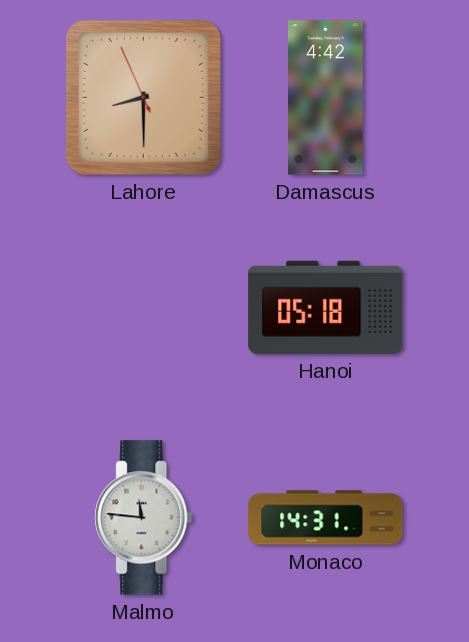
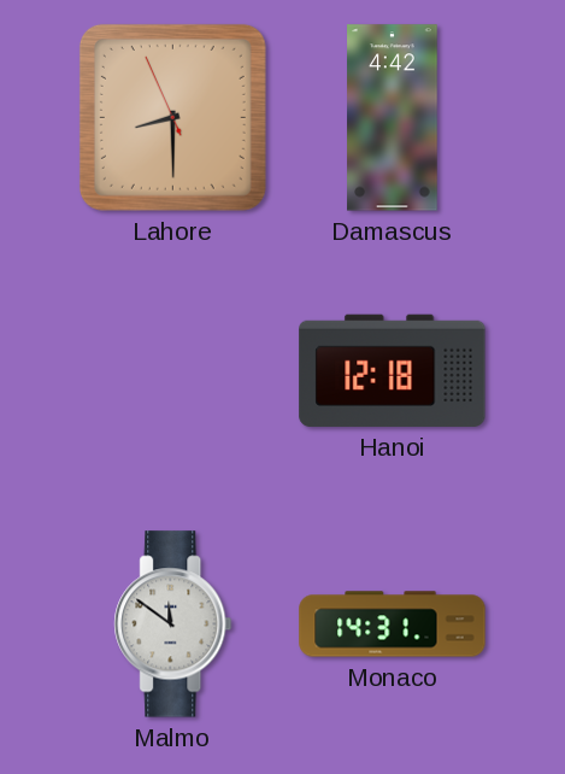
Hanoi: 05:18 -> 12:18 (393, 370)
Malmo: 11:46 -> 11:51 (173, 625)
